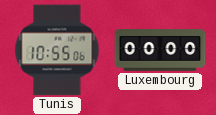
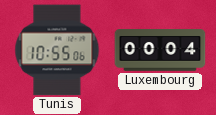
Luxembourg: 00:00 -> 00:04 (160, 50)
